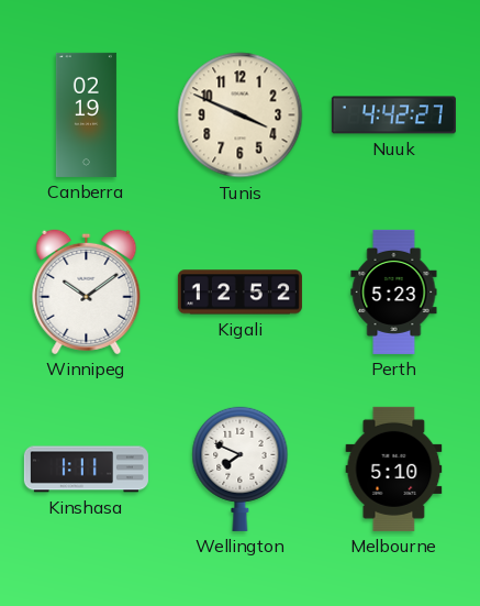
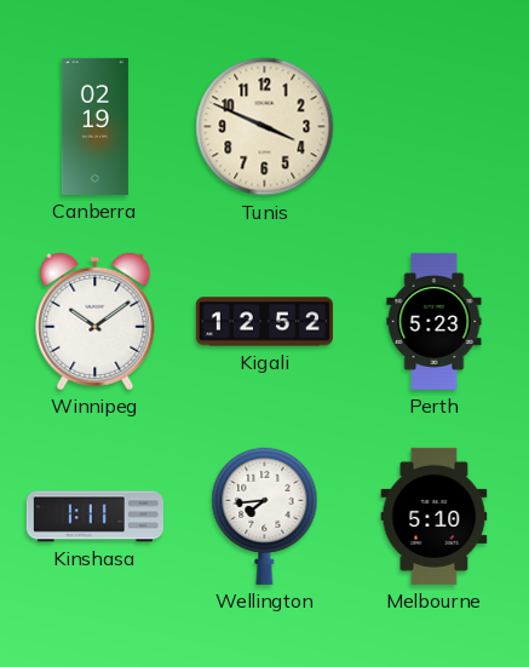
Nuuk: 4:42 -> none (393, 115)
Wellington: 7:49 -> 7:44 (265, 516)
